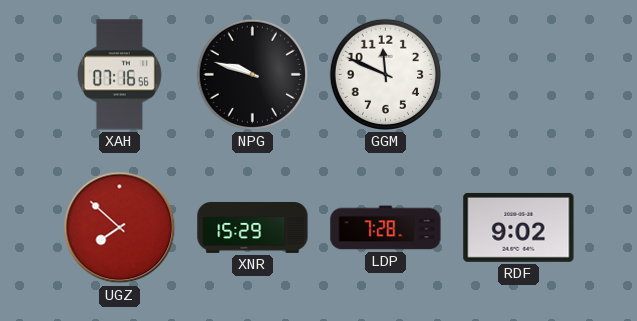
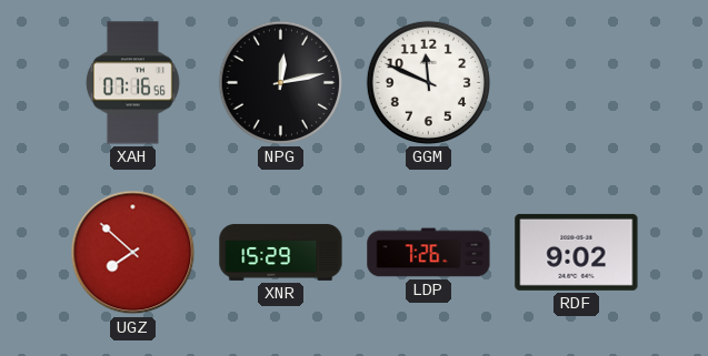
NPG: 9:48 -> 12:13 (280, 82)
LDP: 7:28 -> 7:26 (429, 253)
